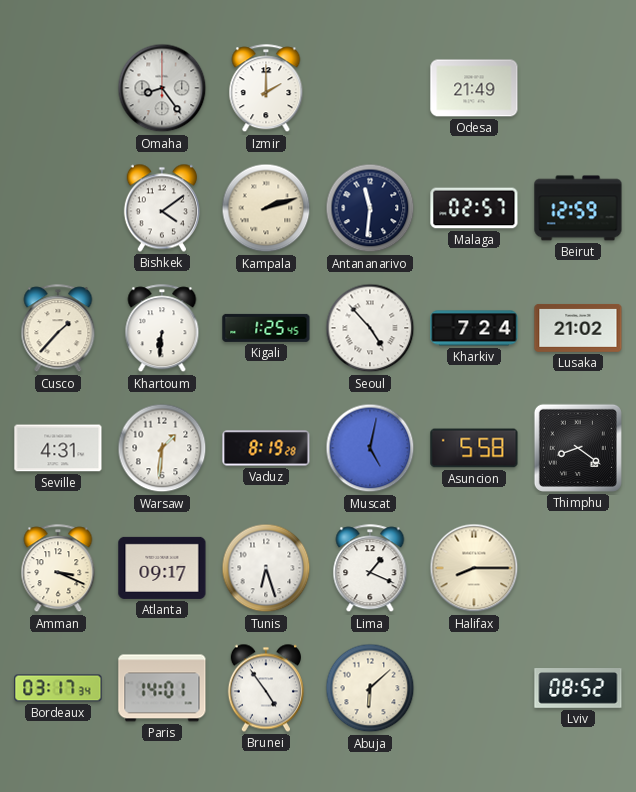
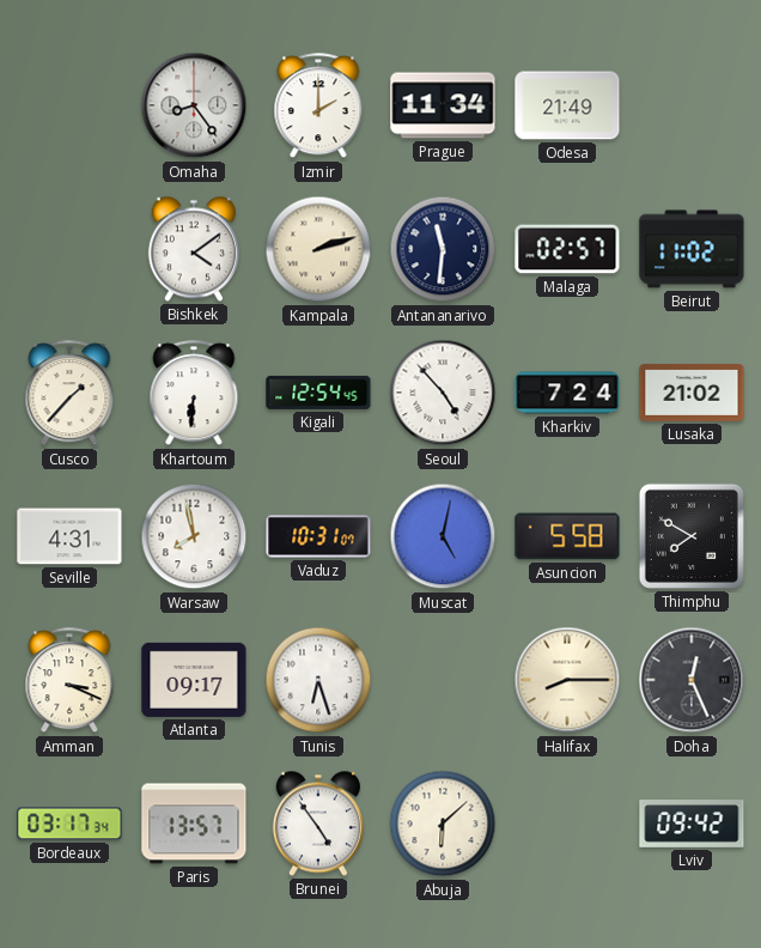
Prague: none -> 11:34 (443, 105)
Beirut: 12:59 -> 11:02 (692, 249)
Kigali: 1:25 -> 12:54 (318, 393)
Warsaw: 1:31 -> 7:58 (194, 536)
Vaduz: 8:19 -> 10:31 (318, 536)
Thimphu: 8:21 -> 7:50 (692, 536)
Lima: 1:19 -> none (370, 569)
Doha: none -> 12:26 (692, 680)
Paris: 14:01 -> 13:57 (194, 824)
Lviv: 08:52 -> 09:42 (692, 825)
